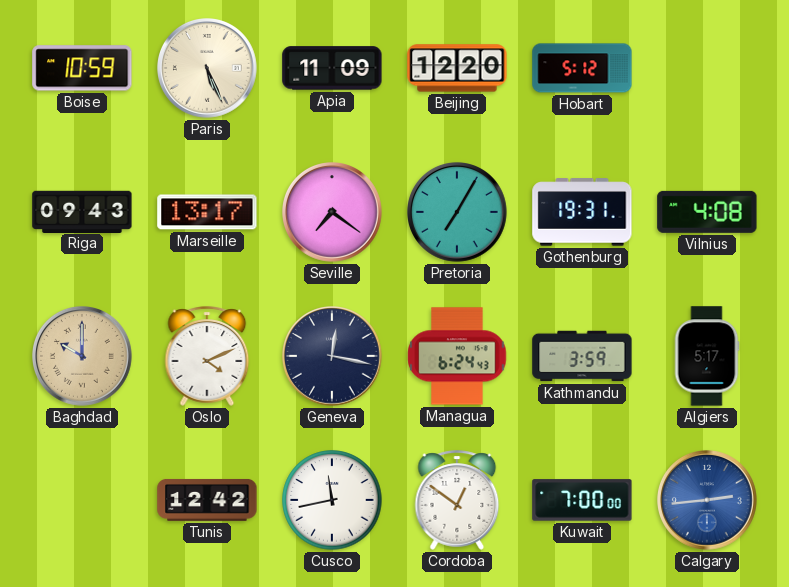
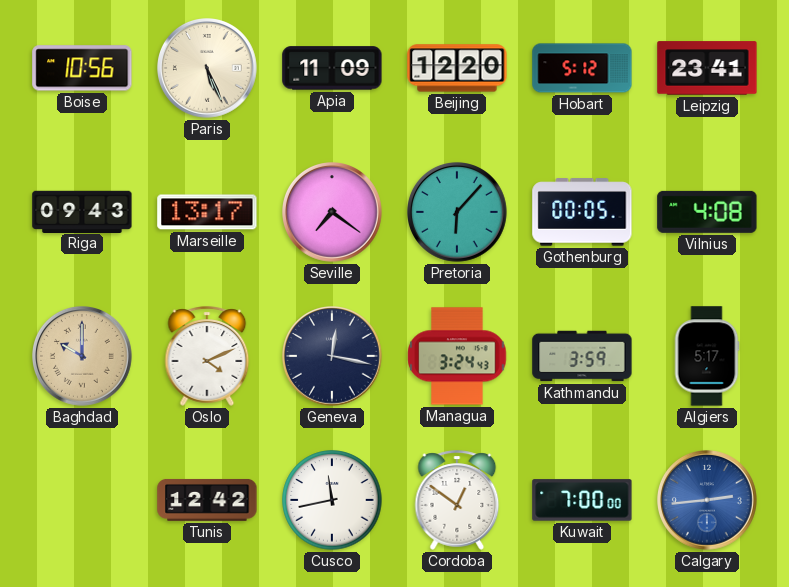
Boise: 10:59 -> 10:56 (82, 68)
Leipzig: none -> 23:41 (707, 68)
Pretoria: 7:05 -> 6:07 (458, 213)
Gothenburg: 19:31 -> 00:05 (582, 212)
Managua: 6:24 -> 3:24 (457, 356)
